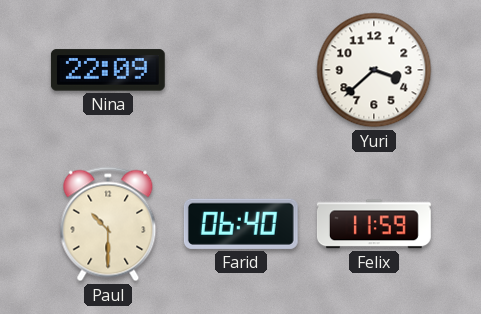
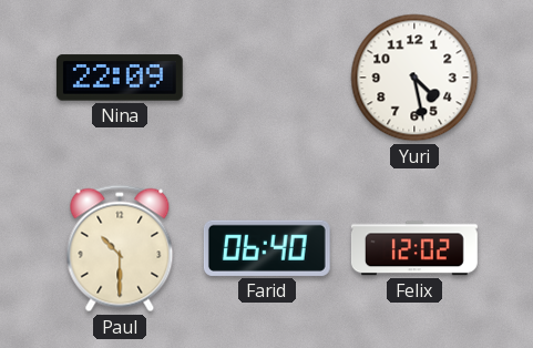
Yuri: 3:38 -> 4:28 (414, 78)
Felix: 11:59 -> 12:02 (414, 248)
